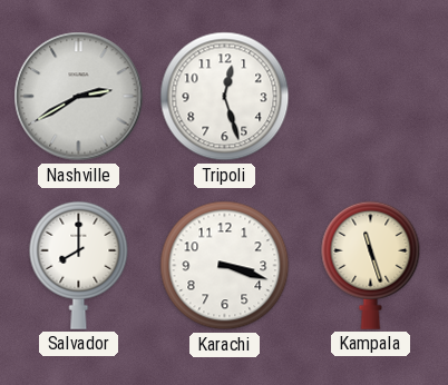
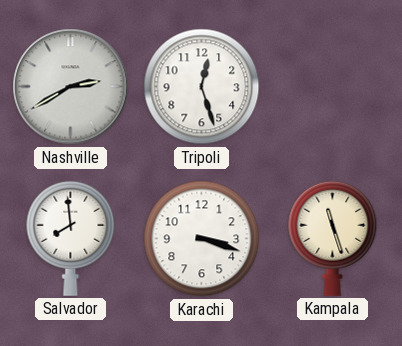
Salvador: 8:00 -> 7:59 (71, 238)
